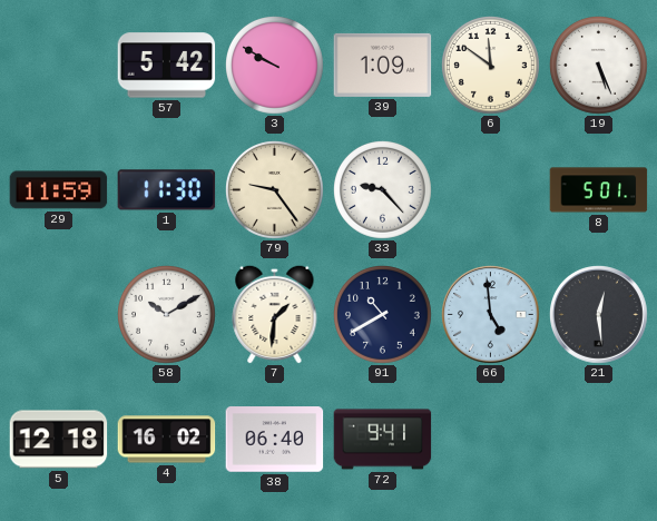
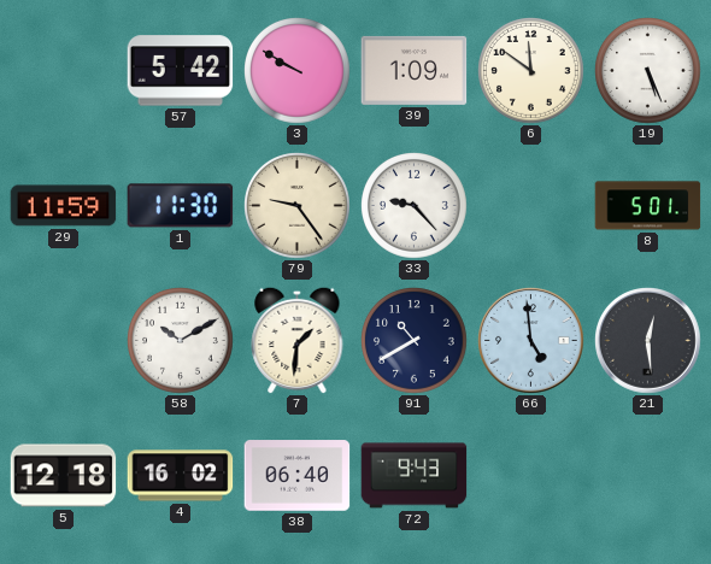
72: 9:41 -> 9:43 (415, 476)
